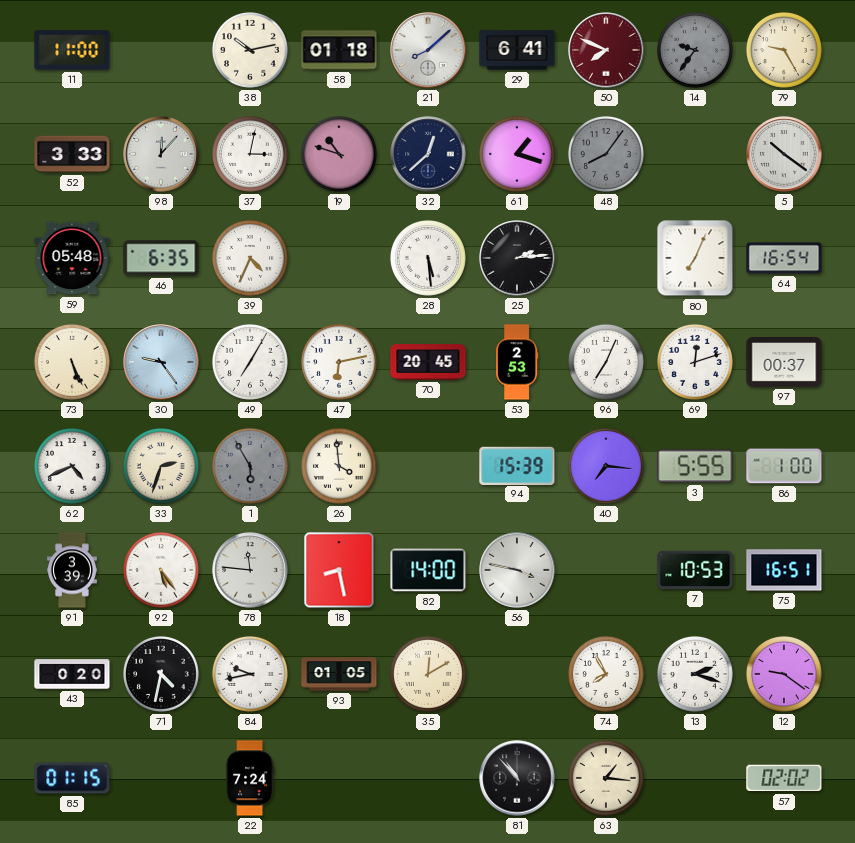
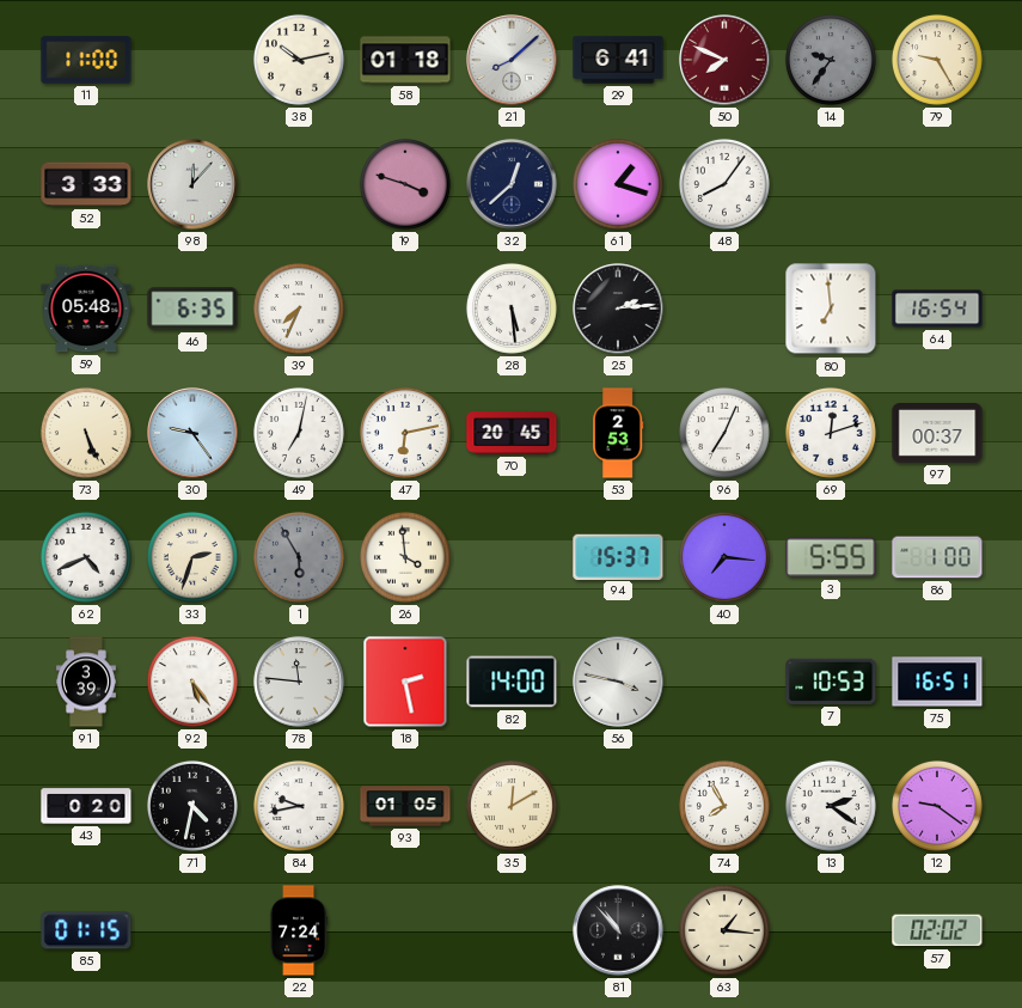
37: 3:02 -> none (250, 154)
19: 10:48 -> 3:48 (405, 184)
48 dial: grey -> white (724, 184)
5: 10:21 -> none (784, 154)
39: 4:34 -> 7:34 (299, 308)
80: 7:04 -> 6:59 (831, 308)
49: 7:05 -> 7:02 (299, 433)
94: 15:39 -> 15:37 (618, 556)
18: 8:28 -> 2:28 (405, 682)
13: 2:18 -> 2:21 (831, 806)
